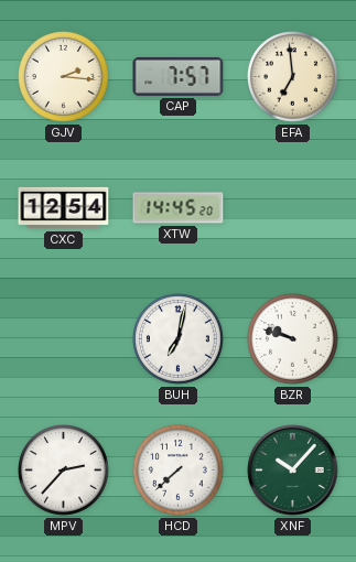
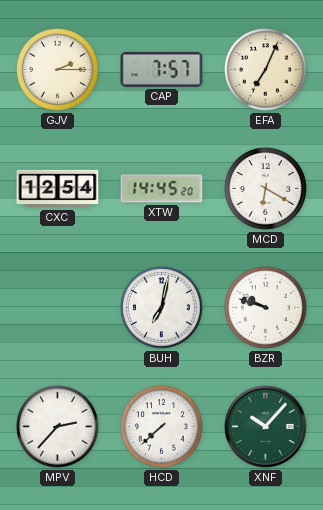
GJV: 2:16 -> 2:15 (58, 70)
EFA: 6:59 -> 7:04 (266, 70)
MCD: none -> 6:20 (266, 189)
